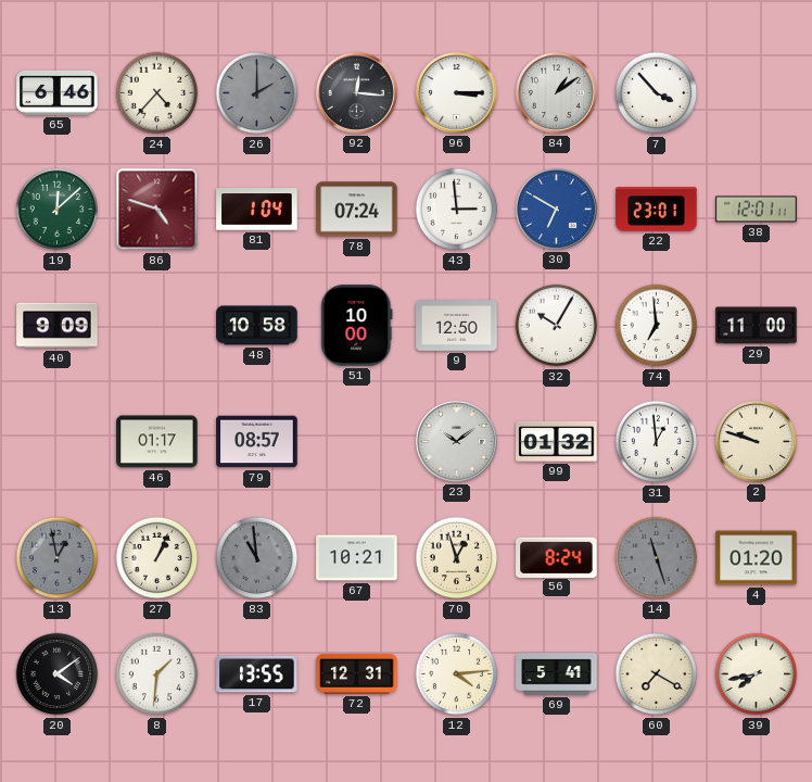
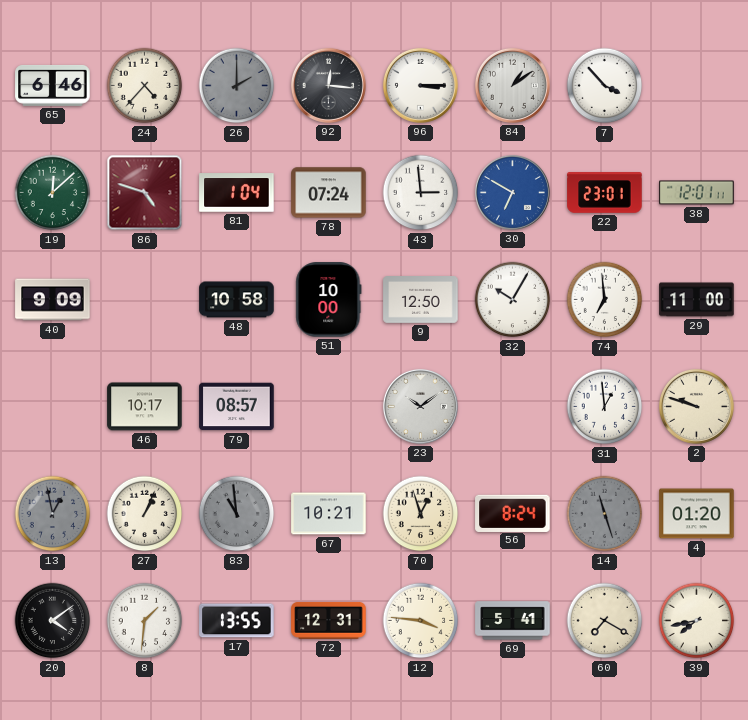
46: 01:17 -> 10:17 (145, 407)
99: 01:32 -> none (557, 441)
12: 4:14 -> 3:46 (421, 621)
